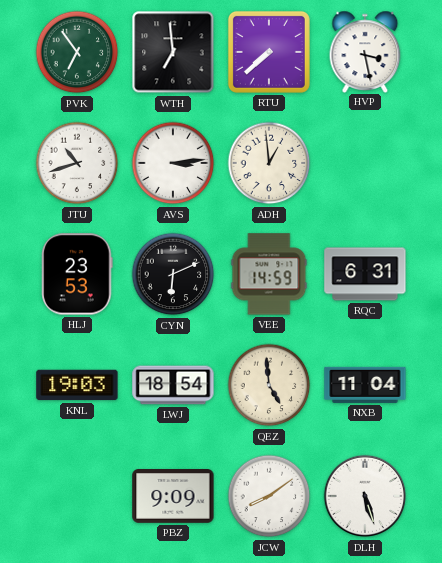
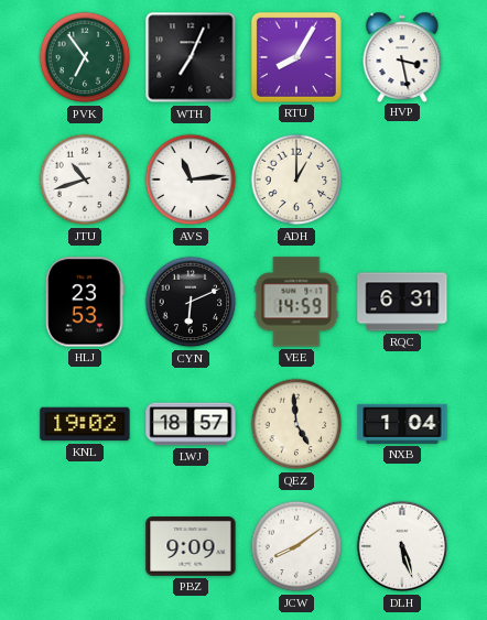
WTH: 6:59 -> 7:04 (191, 57)
RTU: 7:38 -> 8:05 (296, 57)
AVS: 3:14 -> 11:14 (191, 180)
ADH: 12:59 -> 1:00 (296, 180)
KNL: 19:03 -> 19:02 (85, 424)
LWJ: 18:54 -> 18:57 (191, 424)
NXB: 11:04 -> 1:04 (402, 424)
